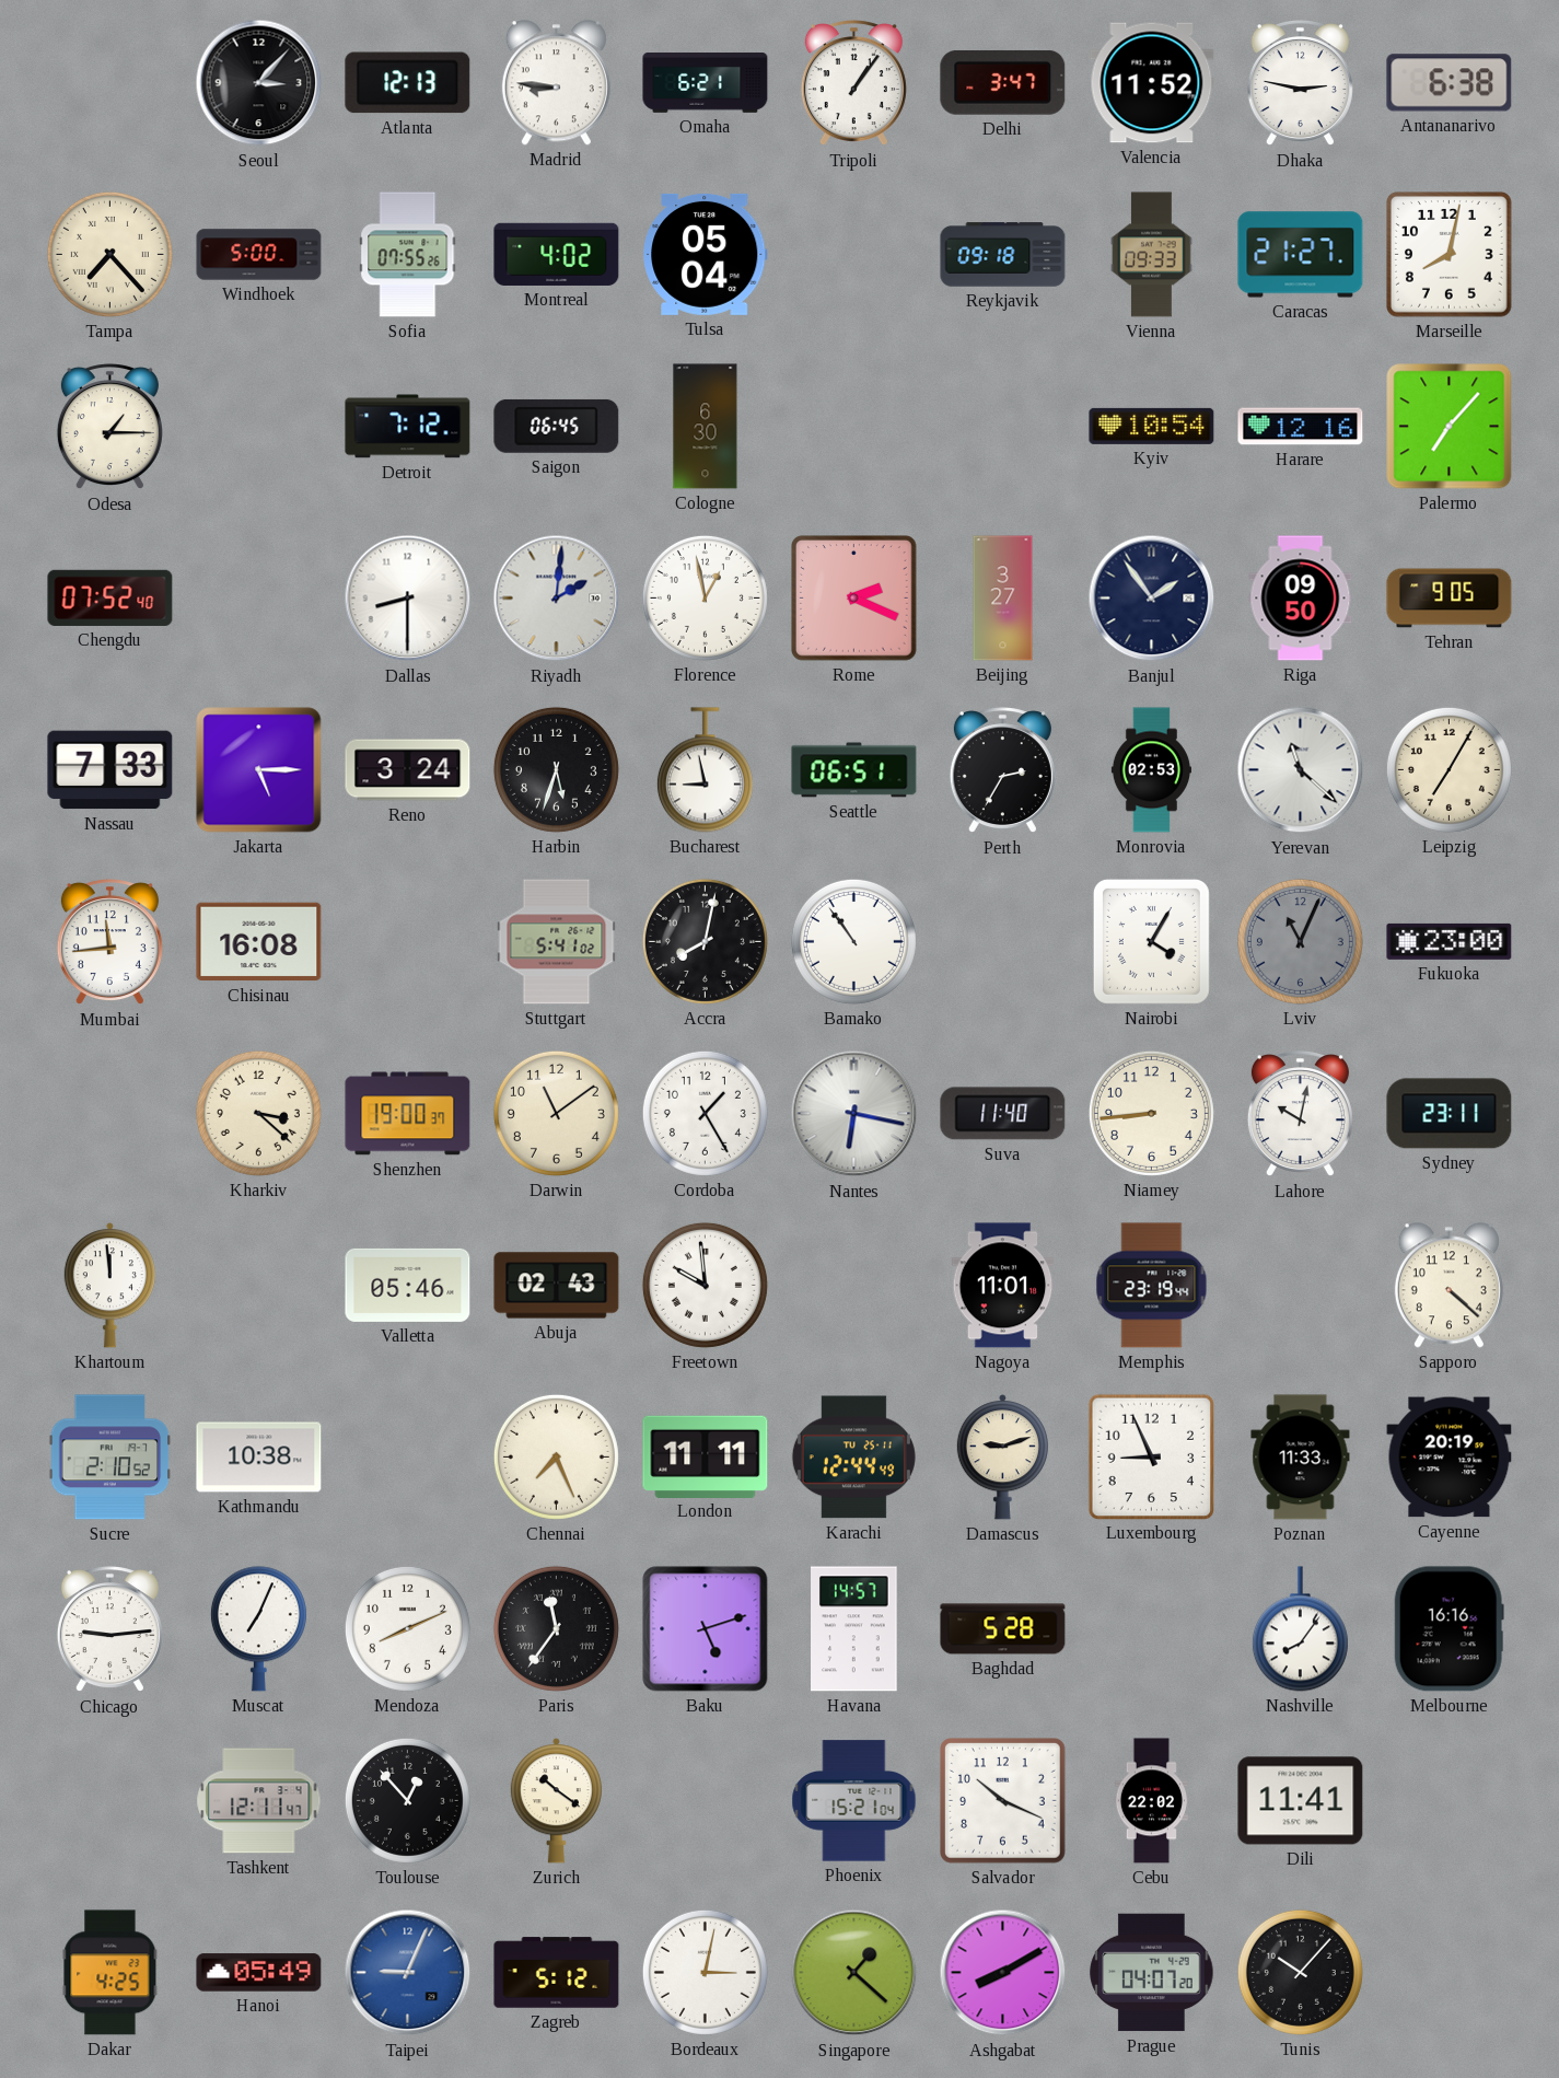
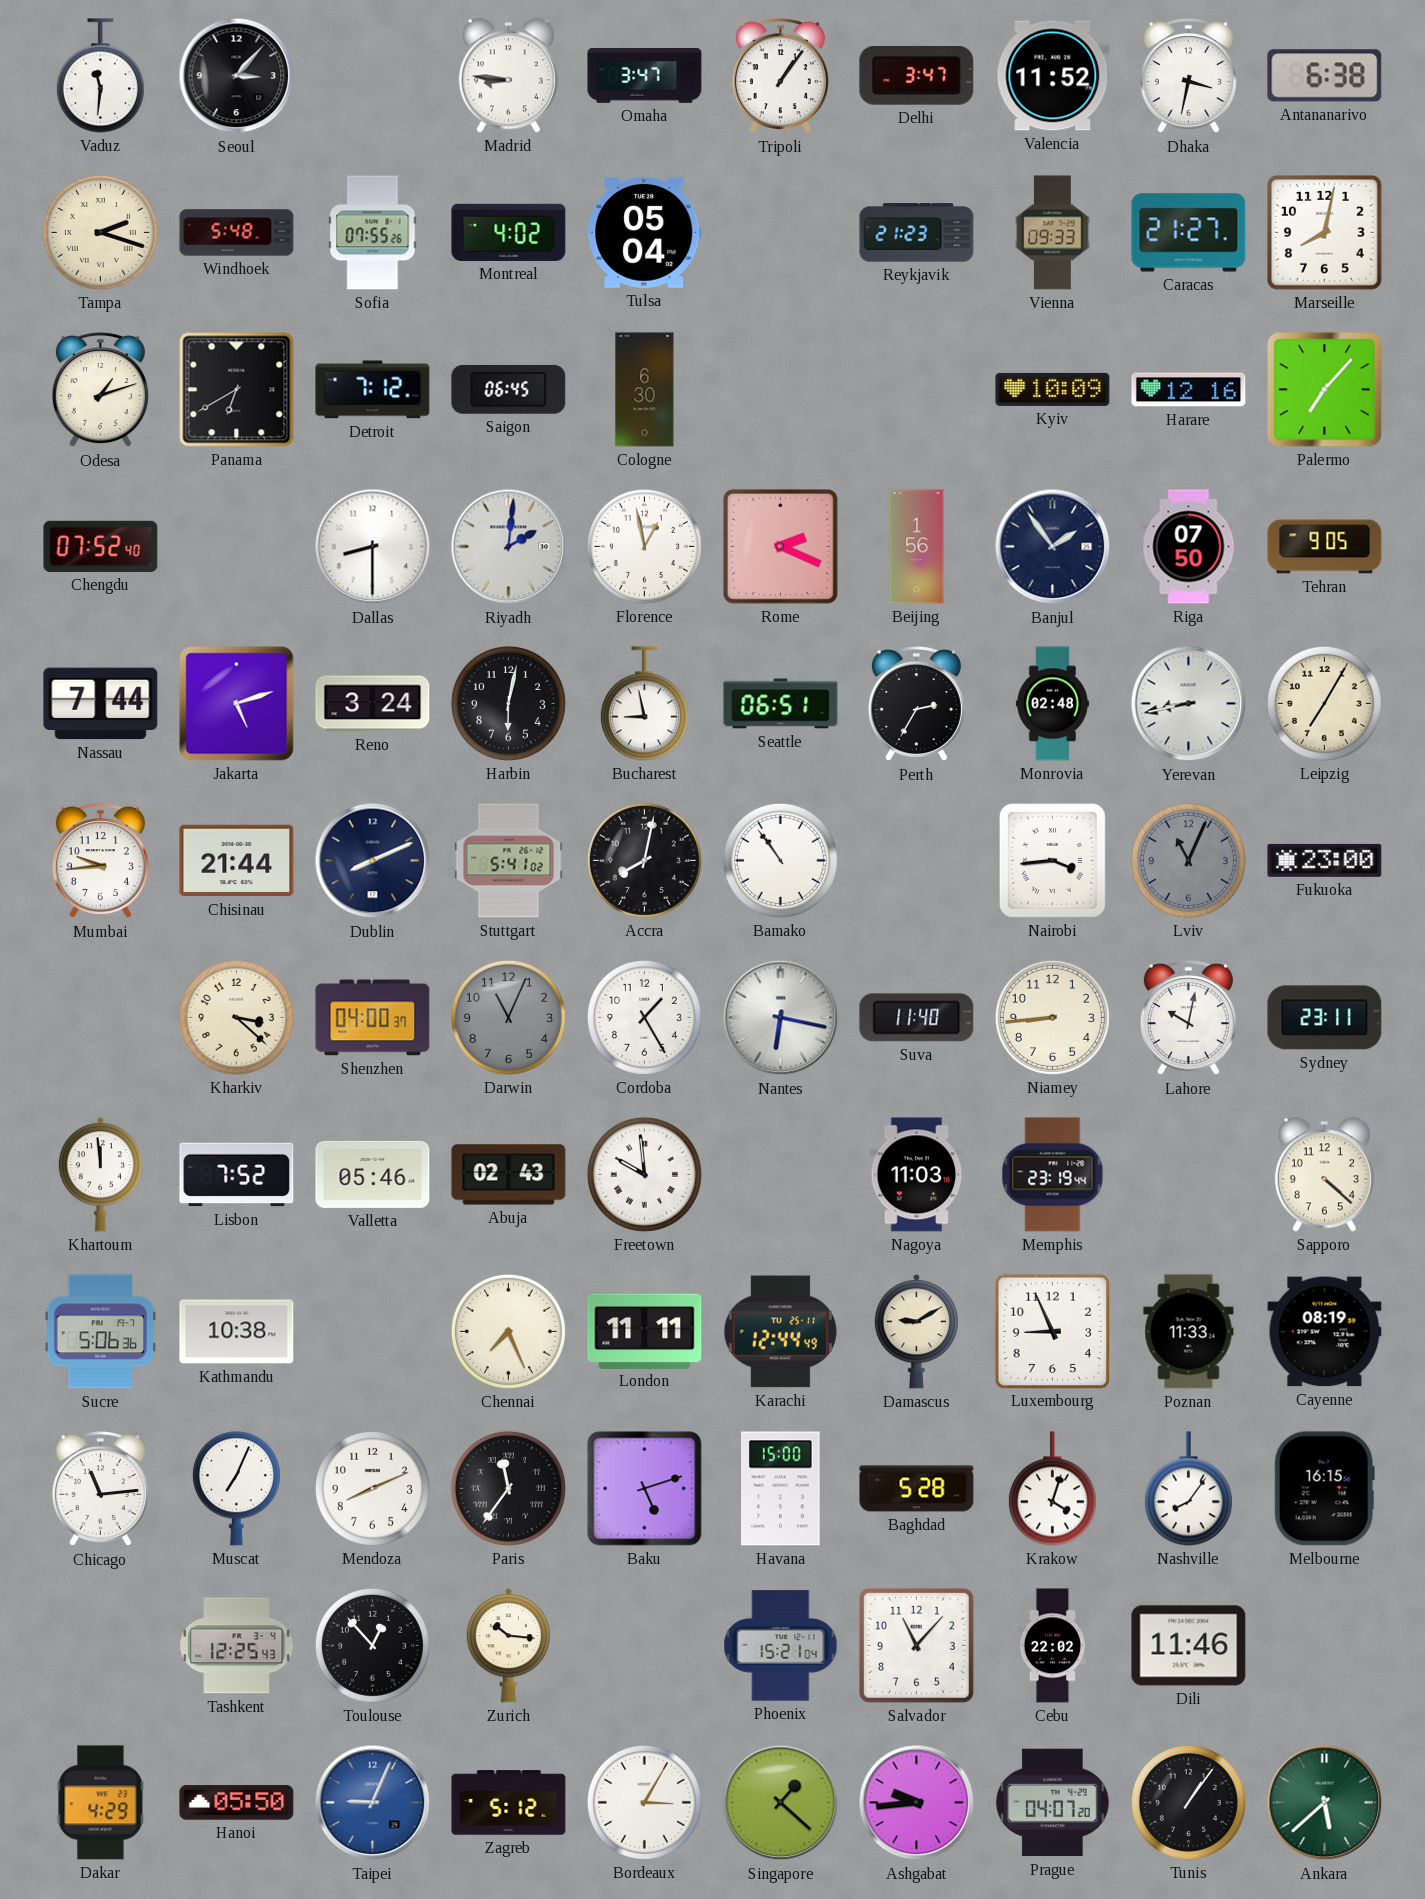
Vaduz: none -> 11:31 (100, 76)
Atlanta: 12:13 -> none (408, 83)
Omaha: 6:21 -> 3:47 (645, 76)
Dhaka: 2:47 -> 3:32 (1188, 76)
Tampa: 7:23 -> 2:18 (100, 232)
Windhoek: 5:00 -> 5:48 (237, 233)
Reykjavik: 09:18 -> 21:23 (917, 233)
Odesa: 1:15 -> 1:12 (100, 390)
Panama: none -> 6:40 (237, 390)
Kyiv: 10:54 -> 10:09 (1053, 389)
Beijing: 3:27 -> 1:56 (917, 547)
Riga: 09:50 -> 07:50 (1189, 547)
Nassau: 7:33 -> 7:44 (101, 704)
Jakarta: 5:15 -> 5:12 (237, 704)
Harbin: 5:33 -> 6:02 (508, 703)
Monrovia: 02:53 -> 02:48 (1052, 704)
Yerevan: 11:22 -> 8:43 (1189, 704)
Mumbai: 11:44 -> 9:44 (100, 861)
Chisinau: 16:08 -> 21:44 (237, 861)
Dublin: none -> 8:11 (373, 861)
Nairobi: 4:05 -> 3:44 (1052, 860)
Shenzhen: 19:00 -> 04:00 (373, 1018)
Darwin: 11:09 -> 11:04 (508, 1017)
Darwin dial: cream -> grey (508, 1017)
Lisbon: none -> 7:52 (237, 1175)
Nagoya: 11:01 -> 11:03 (917, 1175)
Sucre: 2:10 -> 5:06 (101, 1332)
Damascus: 9:12 -> 9:10 (916, 1332)
Cayenne: 20:19 -> 08:19 (1325, 1332)
Chicago: 9:14 -> 11:14 (100, 1489)
Havana: 14:57 -> 15:00 (781, 1489)
Krakow: none -> 4:03 (1052, 1489)
Melbourne: 16:16 -> 16:15 (1324, 1489)
Tashkent: 12:11 -> 12:25 (237, 1646)
Zurich: 10:21 -> 10:16 (508, 1646)
Salvador: 10:19 -> 11:07 (917, 1646)
Dili: 11:41 -> 11:46 (1189, 1646)
Dakar: 4:25 -> 4:29 (101, 1803)
Hanoi: 05:49 -> 05:50 (237, 1803)
Bordeaux: 3:02 -> 3:05 (644, 1802)
Ashgabat: 8:10 -> 9:44 (917, 1803)
Tunis: 10:07 -> 1:06 (1188, 1802)
Ankara: none -> 5:38 (1325, 1803)
